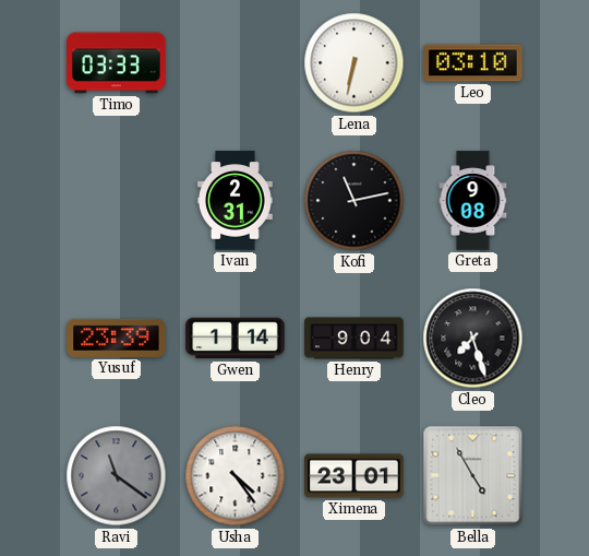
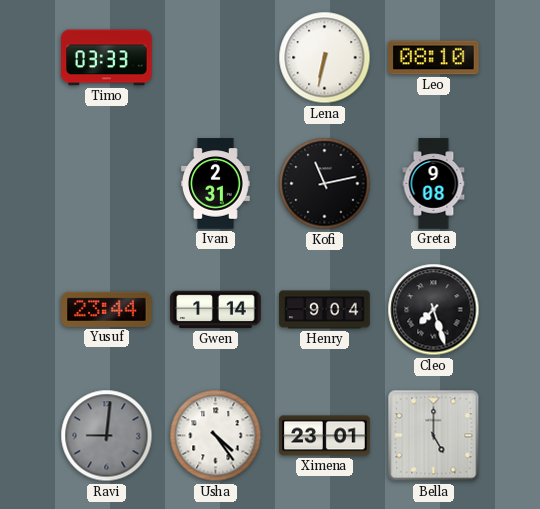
Leo: 03:10 -> 08:10 (434, 58)
Yusuf: 23:39 -> 23:44 (107, 309)
Ravi: 11:21 -> 9:01 (107, 436)
Bella: 4:55 -> 5:00 (434, 436)
